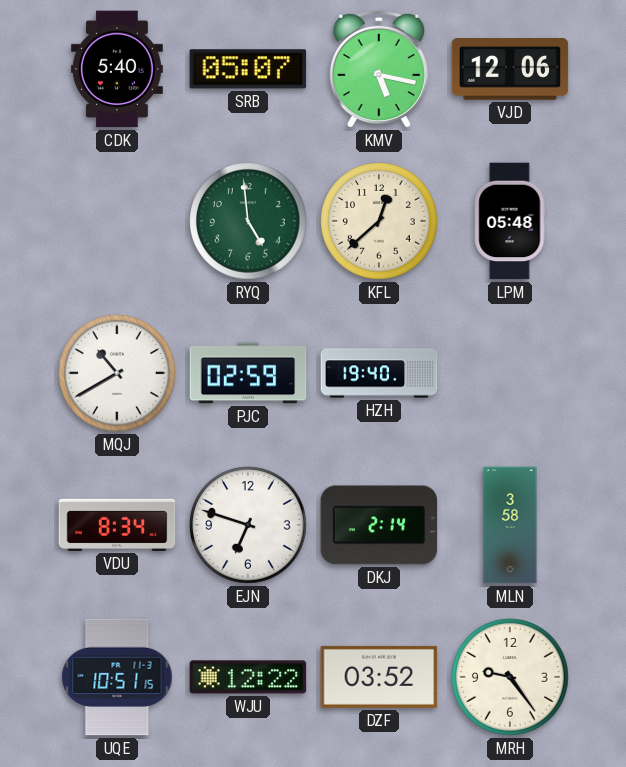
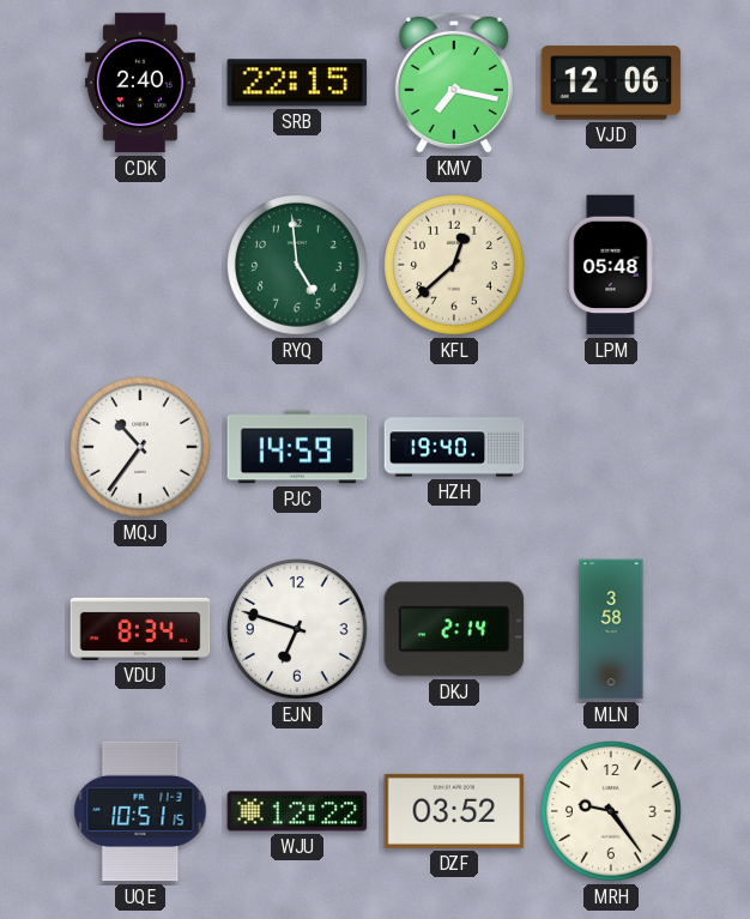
CDK: 5:40 -> 2:40 (140, 83)
SRB: 05:07 -> 22:15 (297, 83)
KMV: 5:17 -> 7:17 (454, 83)
MQJ: 10:40 -> 10:36 (140, 447)
PJC: 02:59 -> 14:59 (297, 447)
